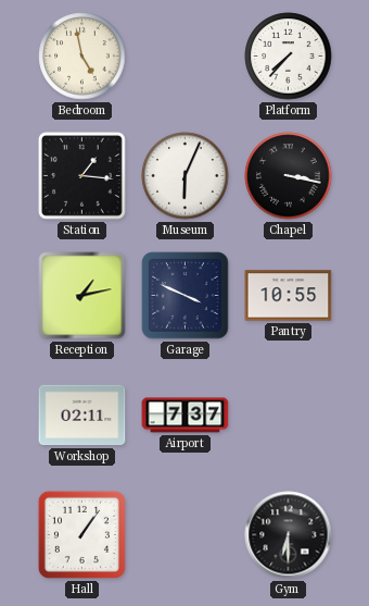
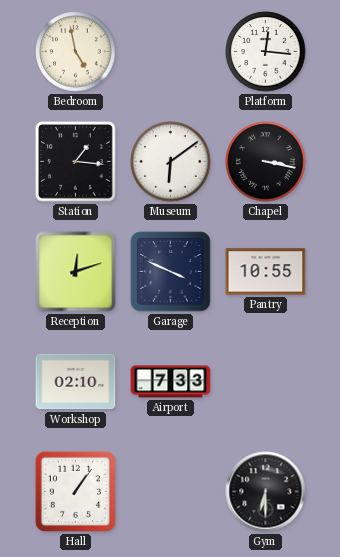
Platform: 7:37 -> 12:16 (266, 52)
Museum: 6:04 -> 6:09 (171, 162)
Reception: 1:13 -> 12:12 (76, 272)
Workshop: 02:11 -> 02:10 (76, 382)
Airport: 7:37 -> 7:33 (171, 382)
